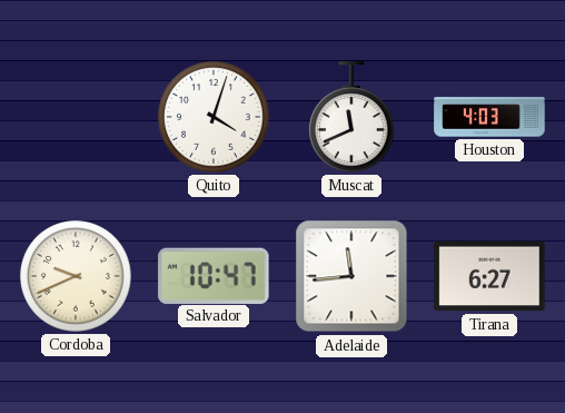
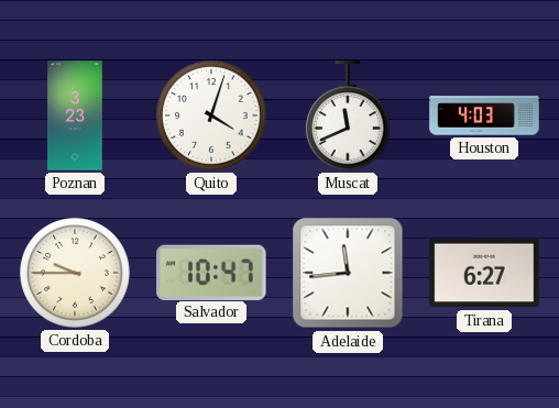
Poznan: none -> 3:23 (75, 115)
Cordoba: 9:41 -> 9:45 (76, 274)
